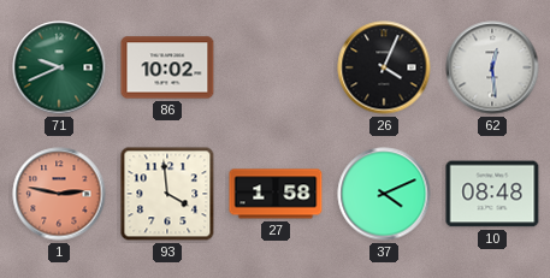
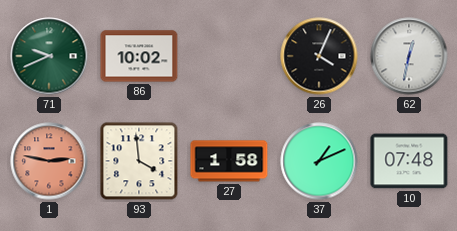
62: 12:29 -> 12:32 (409, 56)
37: 4:11 -> 1:11 (319, 161)
10: 08:48 -> 07:48 (409, 161)
